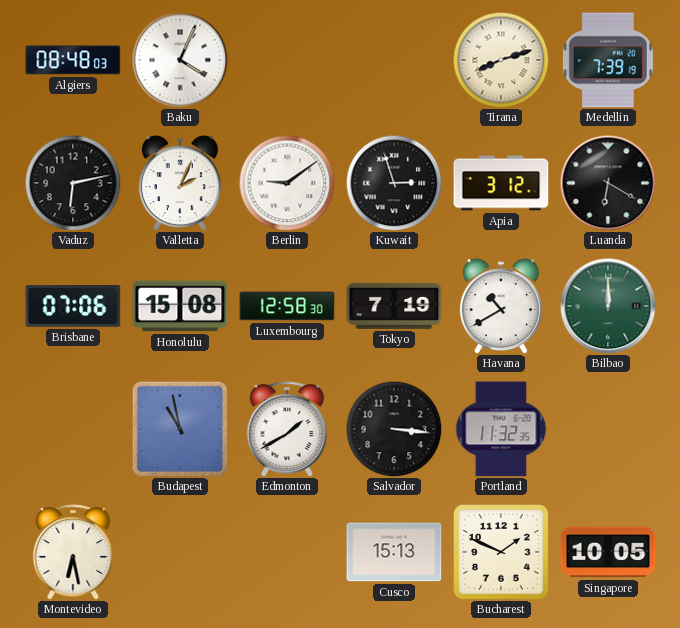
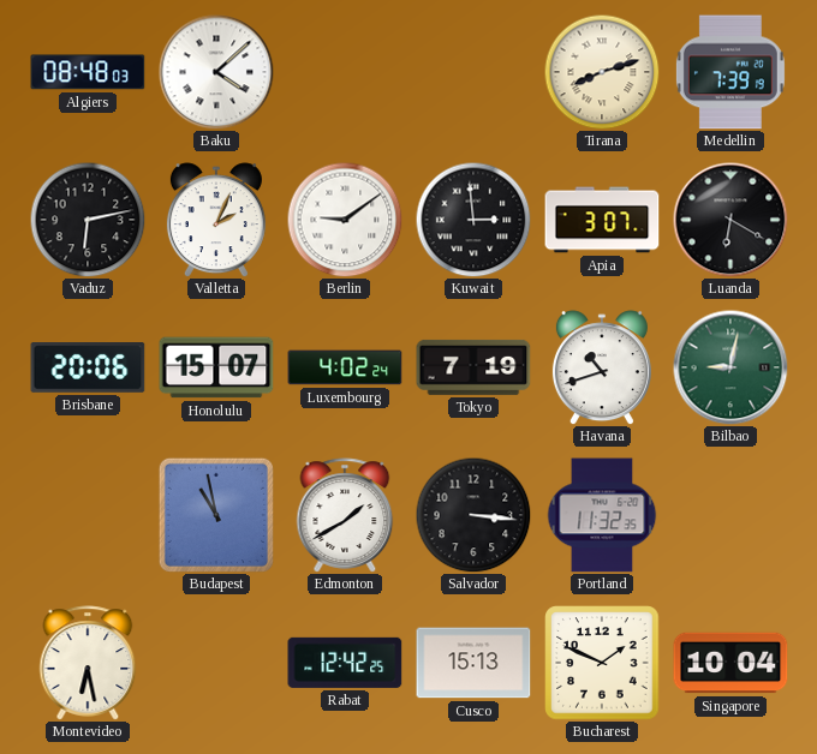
Baku: 4:04 -> 4:08 (216, 72)
Kuwait: 2:57 -> 2:59 (473, 220)
Apia: 3:12 -> 3:07 (602, 220)
Brisbane: 07:06 -> 20:06 (88, 369)
Honolulu: 15:08 -> 15:07 (216, 367)
Luxembourg: 12:58 -> 4:02 (345, 367)
Havana: 10:40 -> 10:42 (602, 367)
Bilbao: 12:00 -> 9:02 (730, 367)
Rabat: none -> 12:42 (345, 663)
Singapore: 10:05 -> 10:04 (730, 663)
